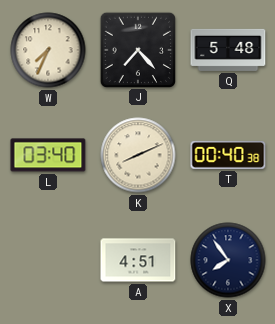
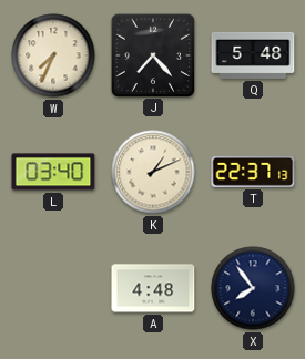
K: 8:11 -> 1:11 (153, 172)
T: 00:40 -> 22:37 (253, 172)
A: 4:51 -> 4:48 (153, 288)
